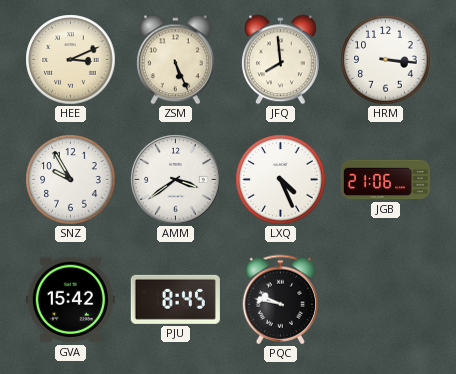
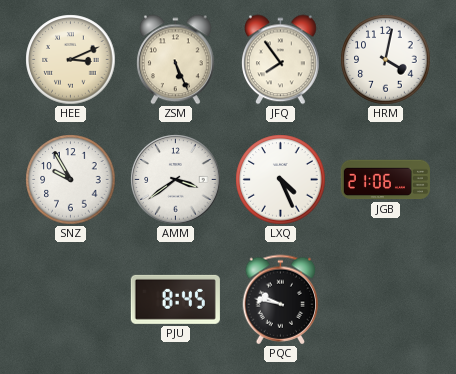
JFQ: 7:59 -> 7:54 (281, 60)
HRM: 3:16 -> 4:02 (386, 60)
GVA: 15:42 -> none (70, 300)
